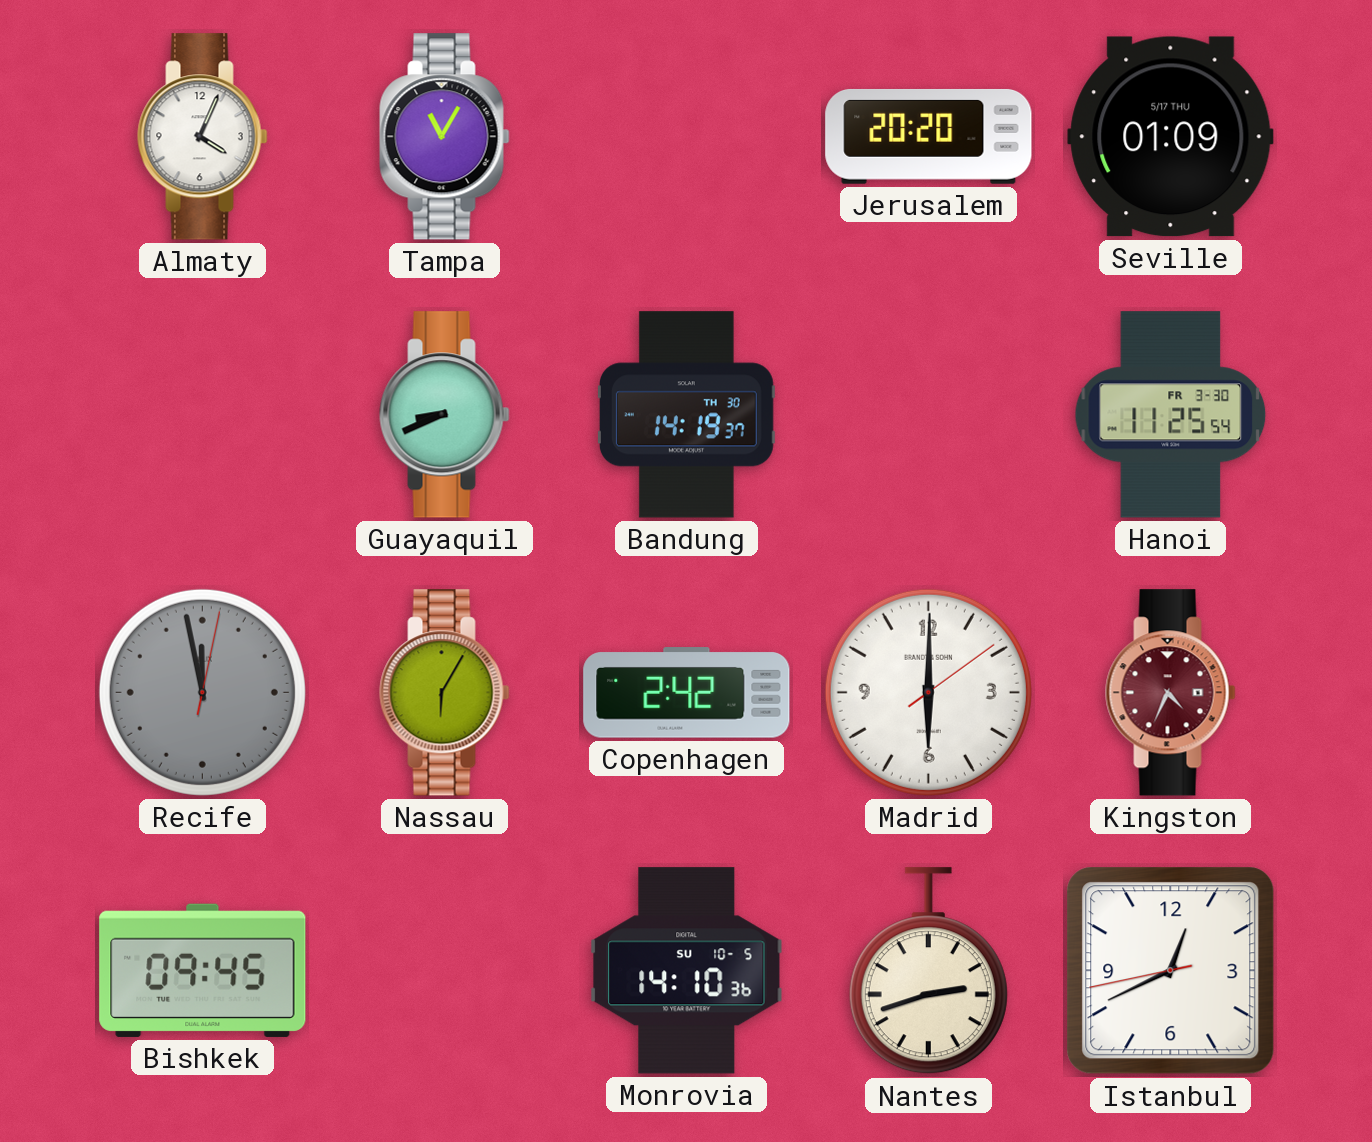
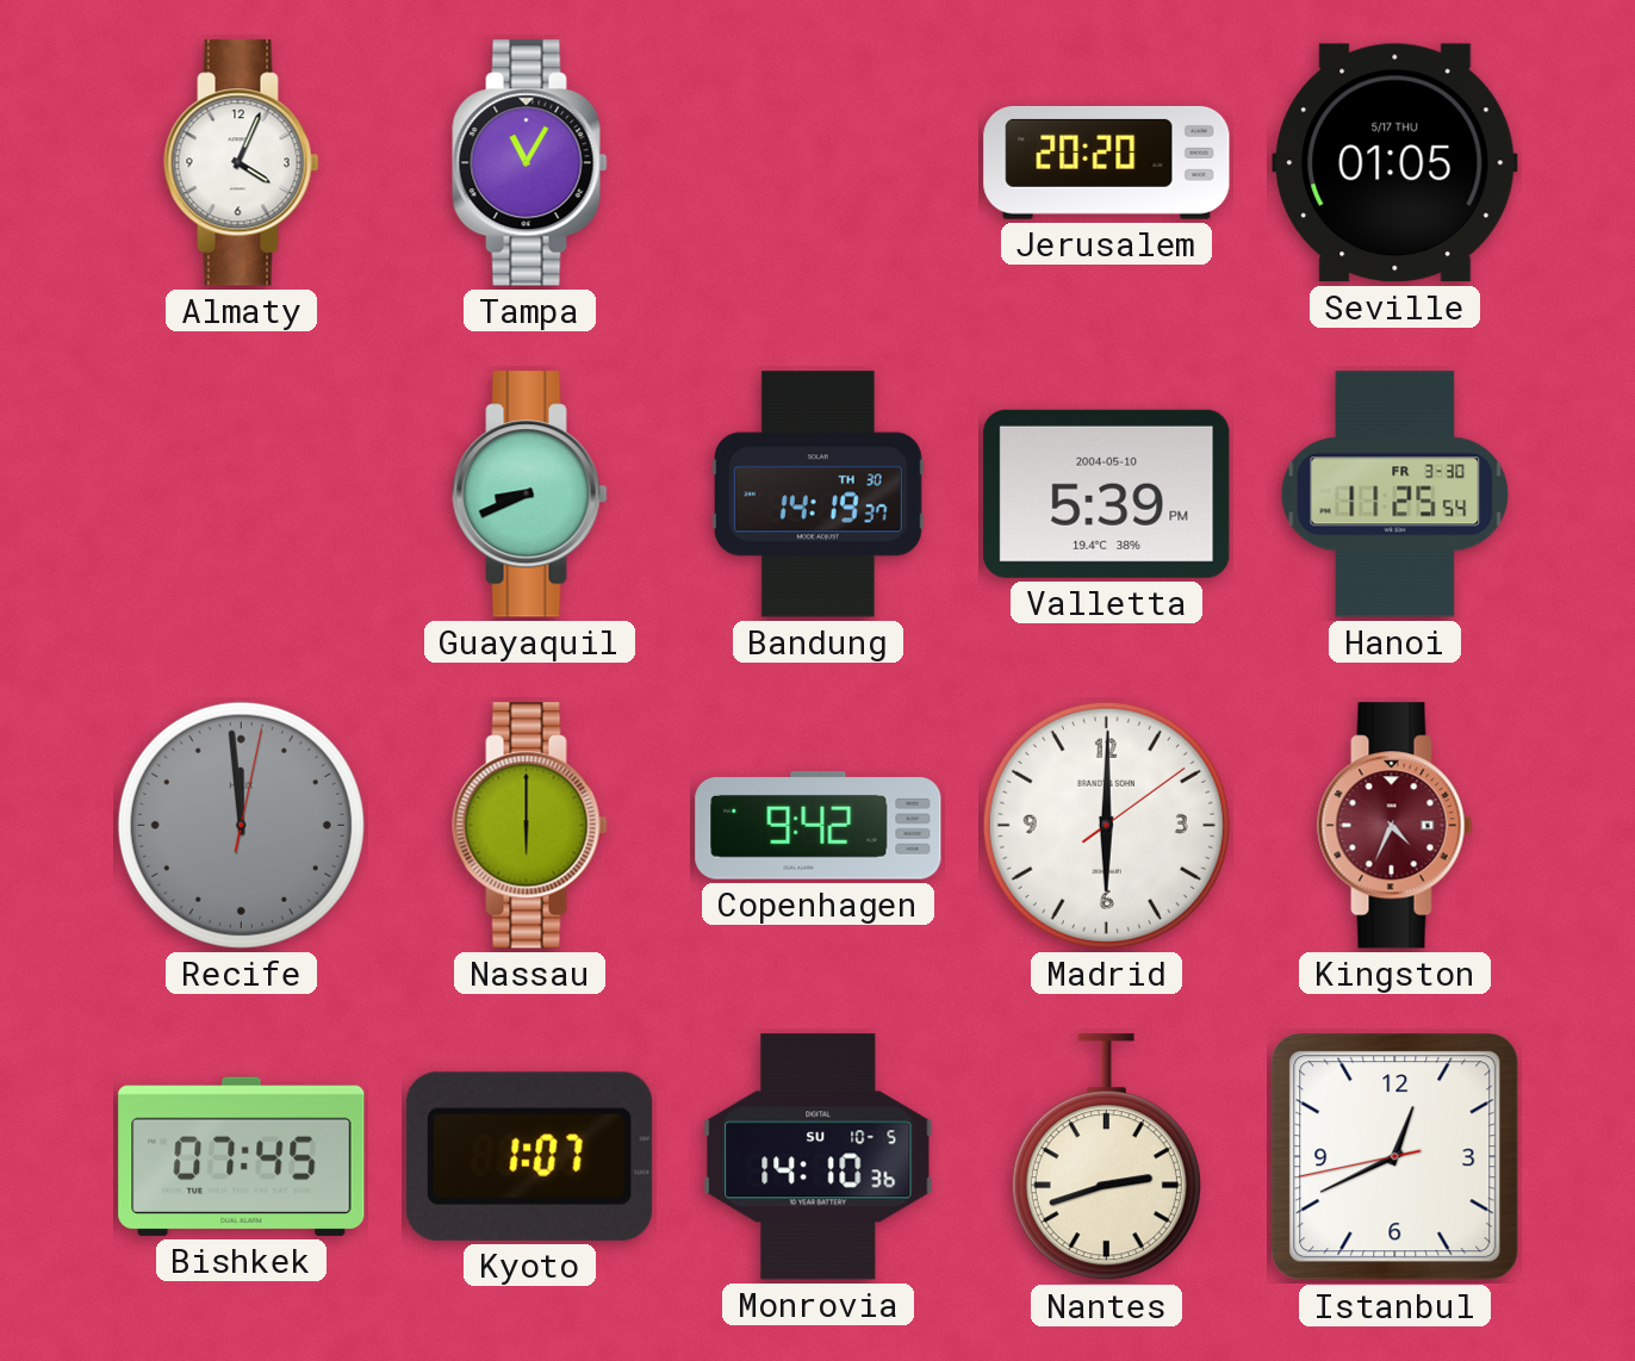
Seville: 01:09 -> 01:05 (1395, 163)
Valletta: none -> 5:39 (1107, 493)
Recife: 11:58 -> 11:59 (241, 825)
Nassau: 6:05 -> 6:00 (530, 826)
Copenhagen: 2:42 -> 9:42 (819, 826)
Bishkek: 09:45 -> 07:45 (242, 1156)
Kyoto: none -> 1:07 (529, 1156)
